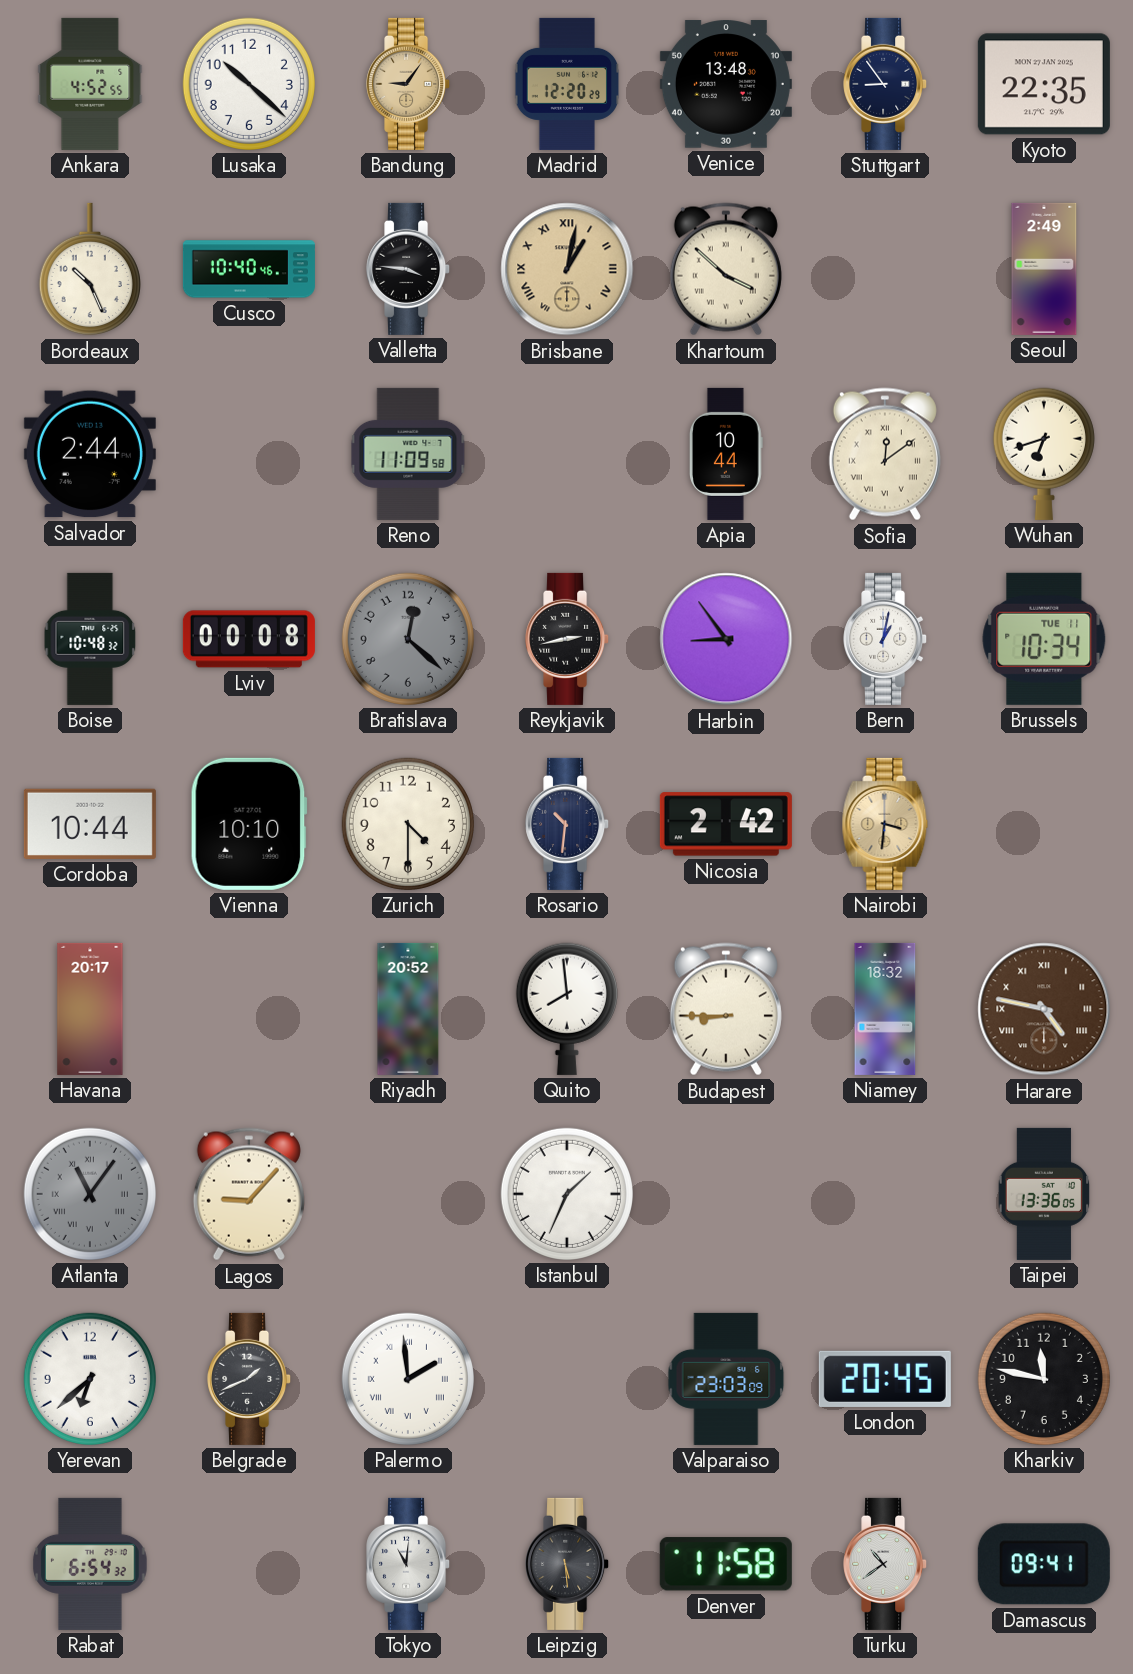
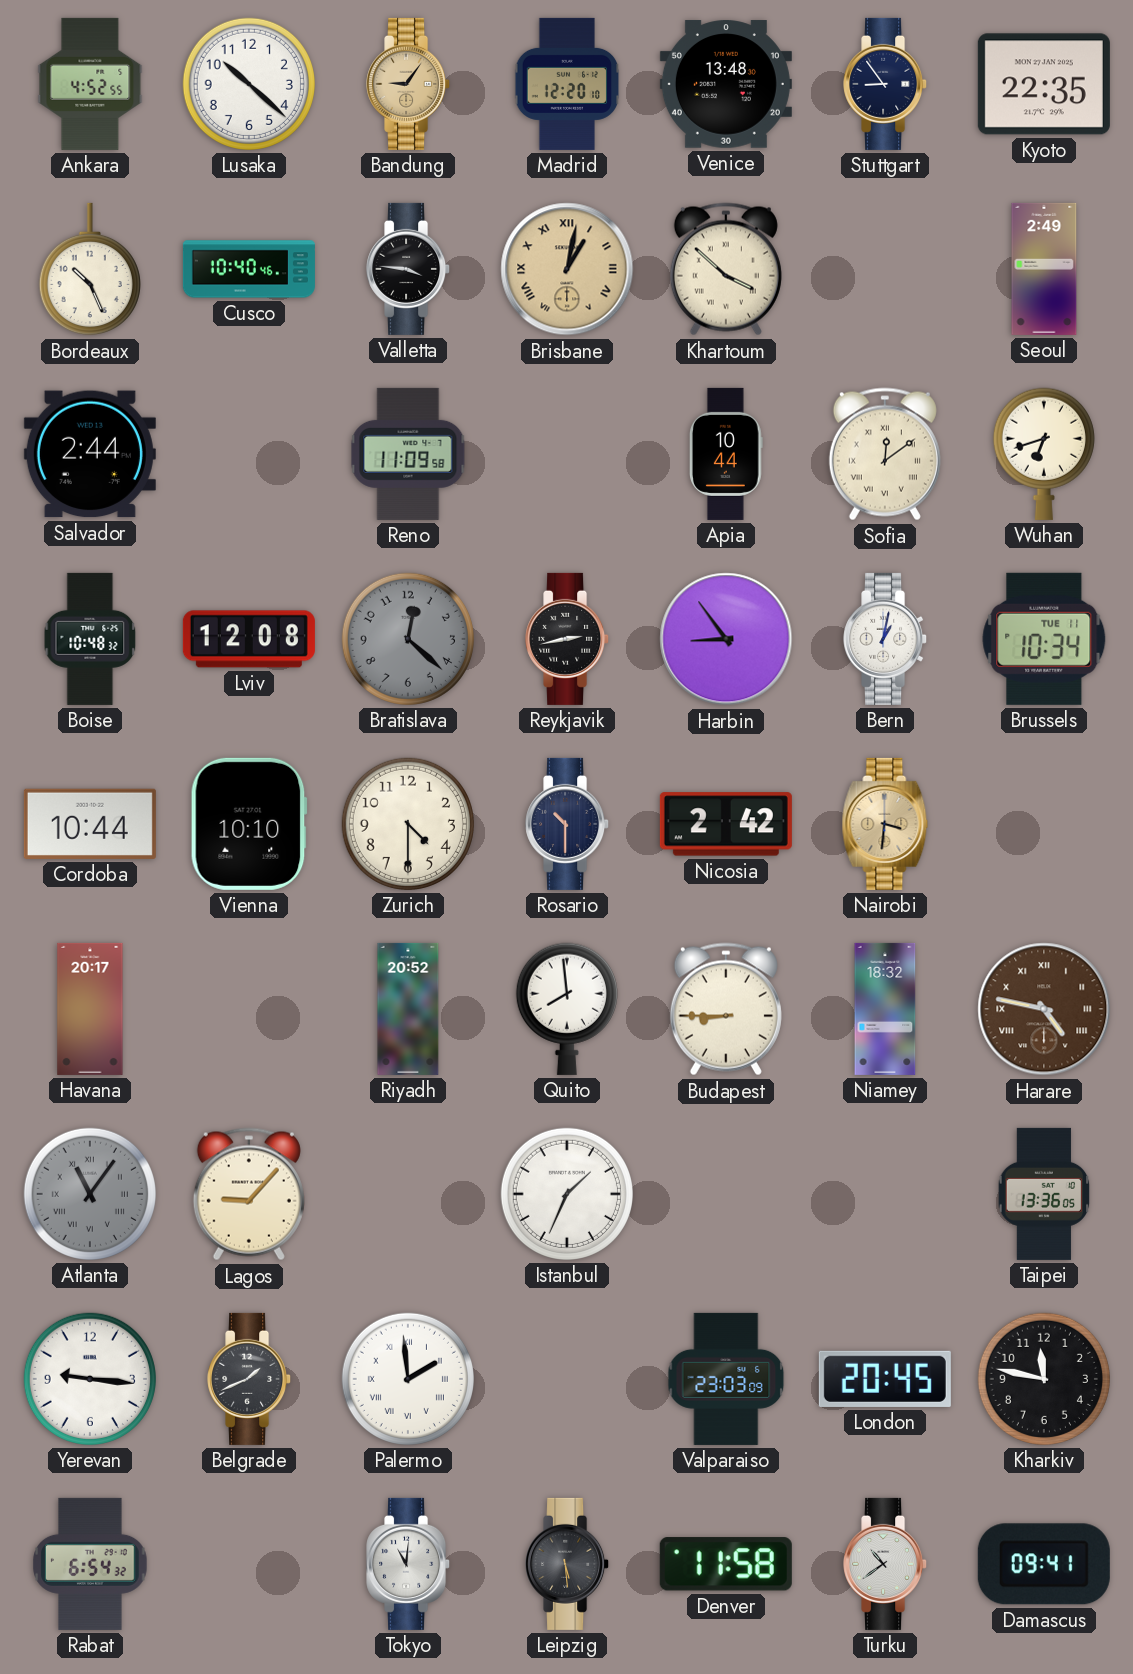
Madrid: 12:20:29 -> 12:20:10 (567, 84)
Lviv: 00:08 -> 12:08 (249, 639)
Rosario: 10:31 -> 10:30 (568, 824)
Yerevan: 6:38 -> 9:16 (90, 1379)
